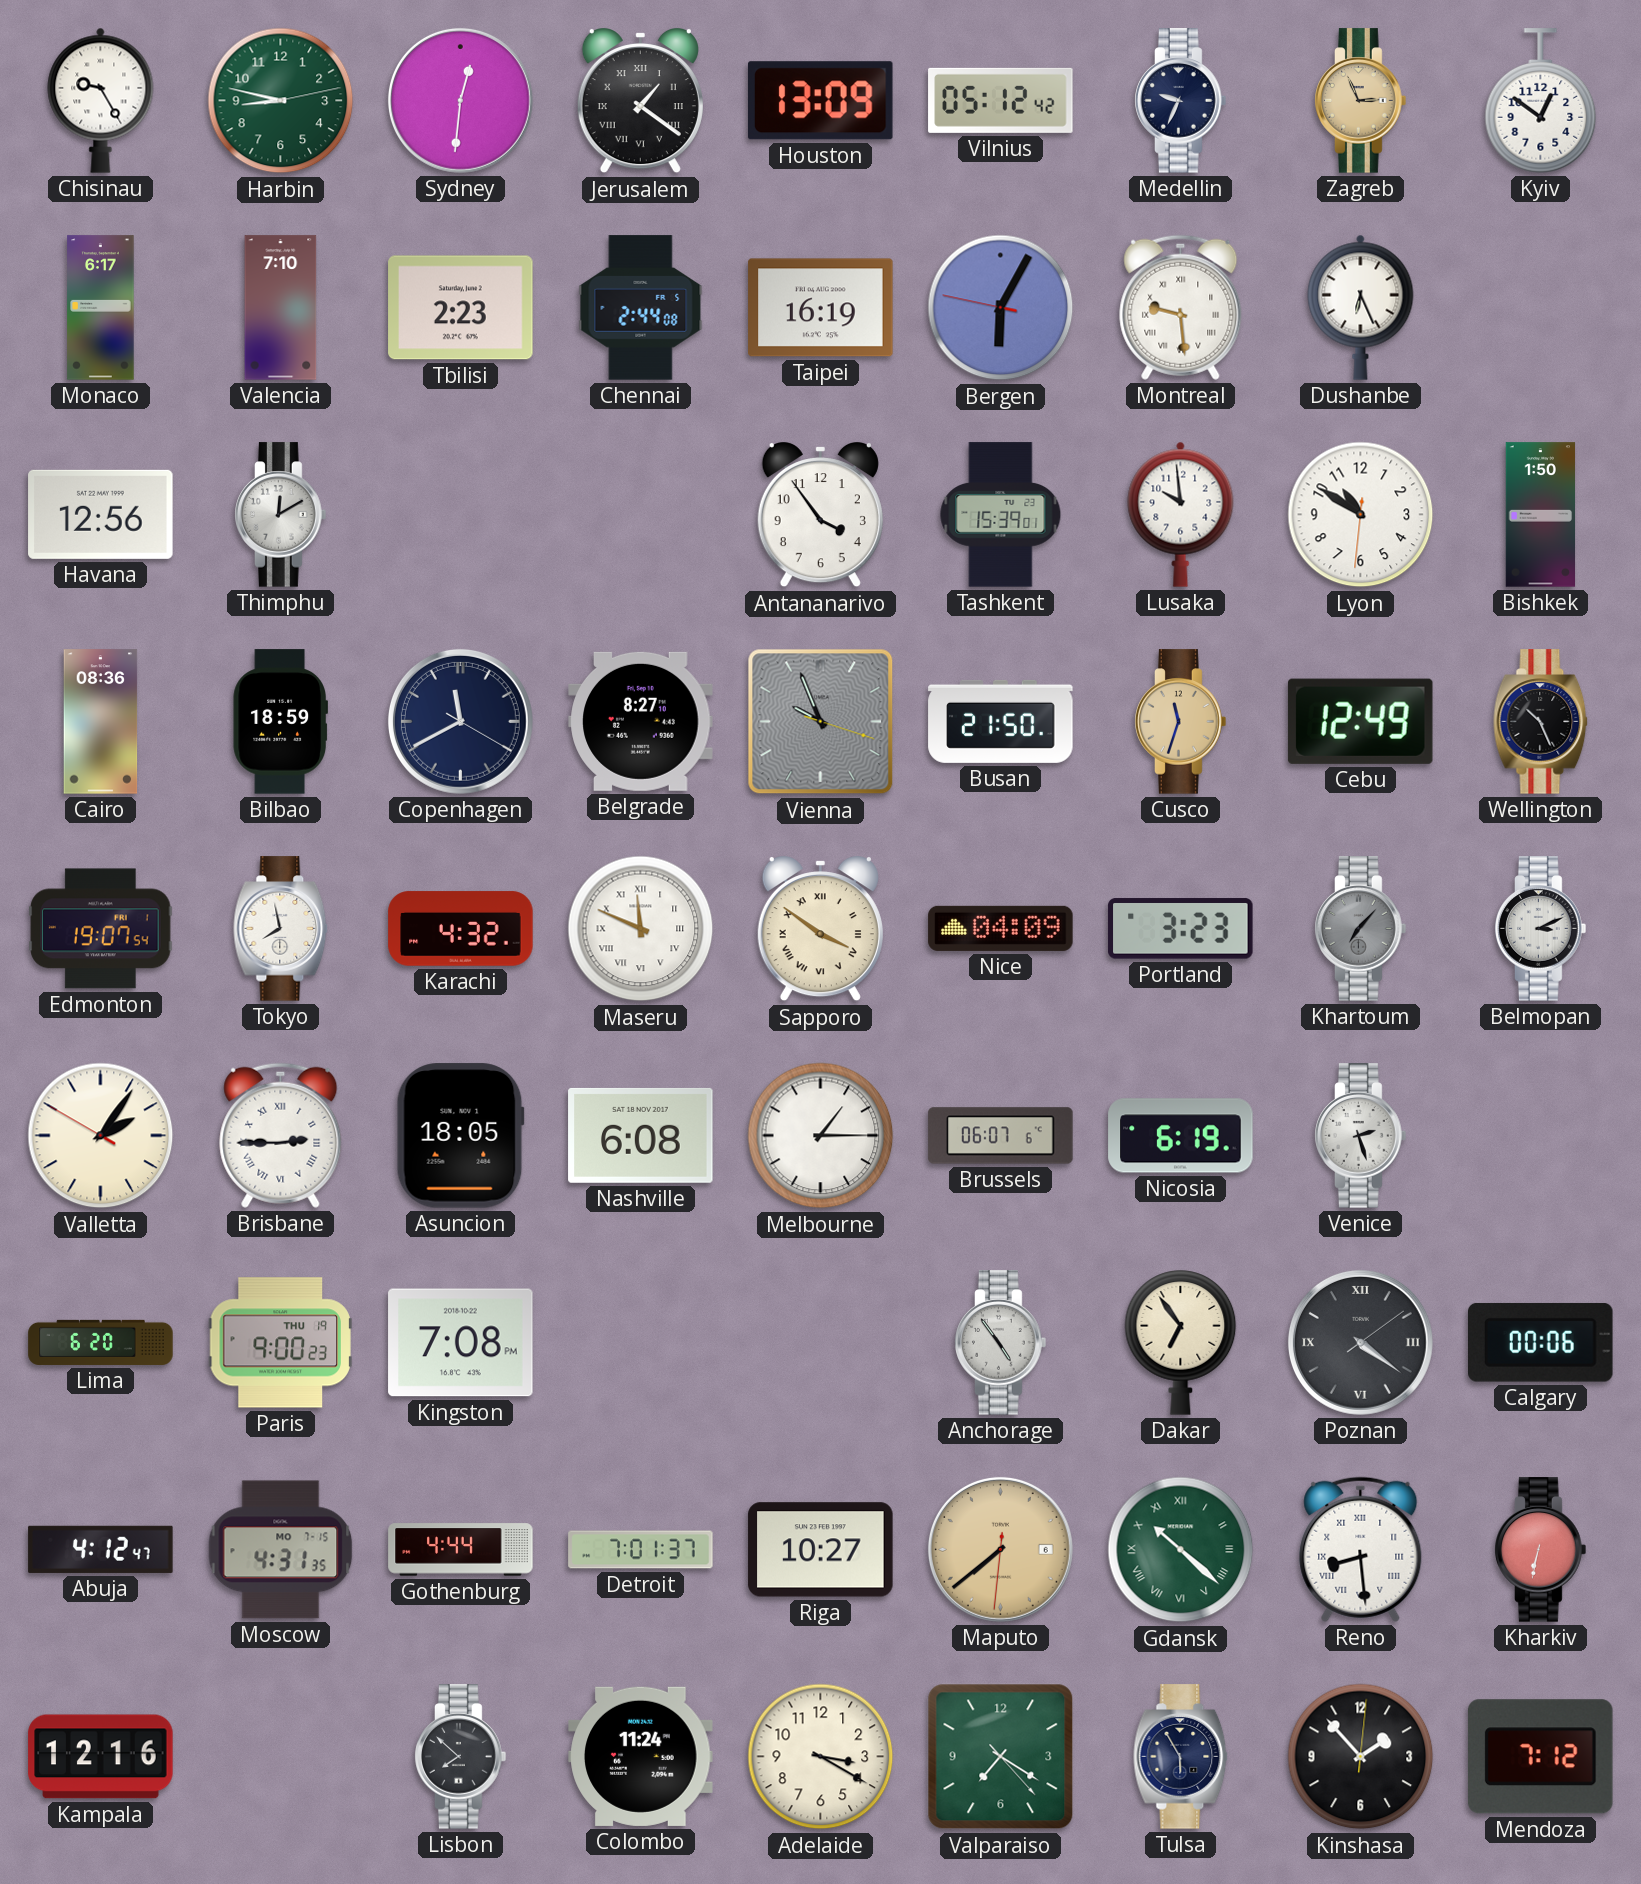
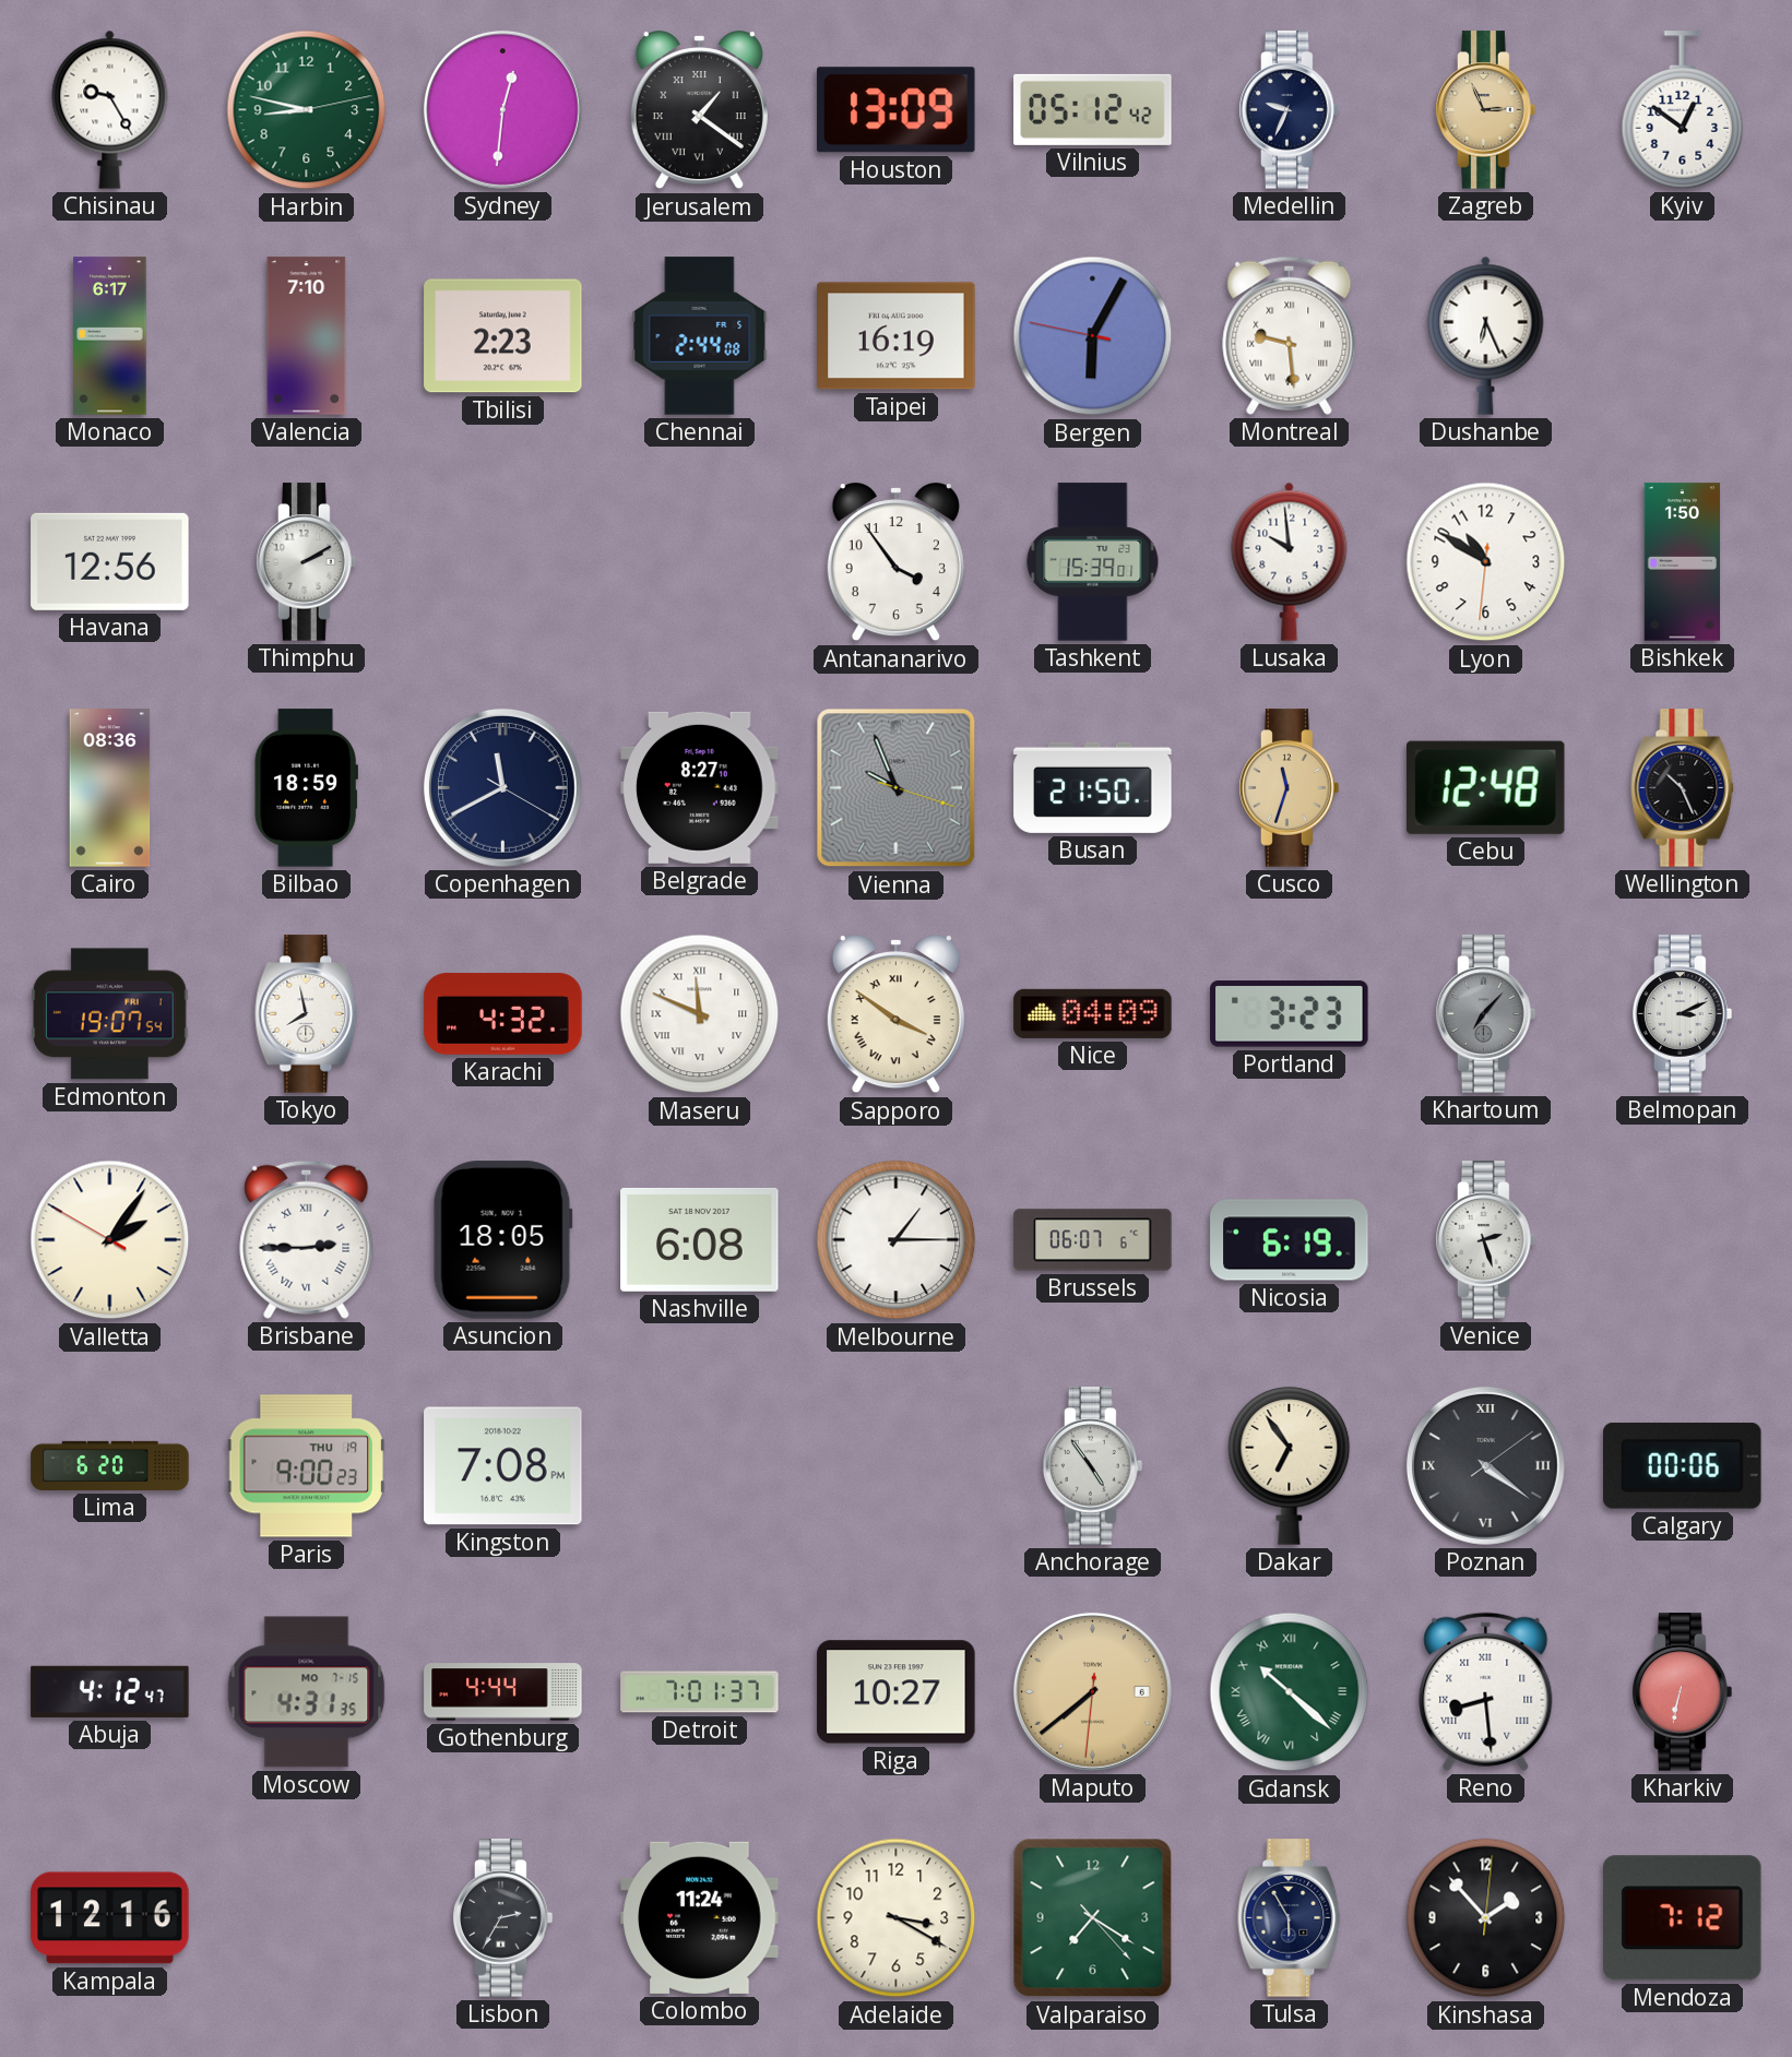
Thimphu: 12:10 -> 2:10 (307, 562)
Cebu: 12:49 -> 12:48 (1485, 787)
Lisbon: 7:52 -> 2:35 (503, 1918)
